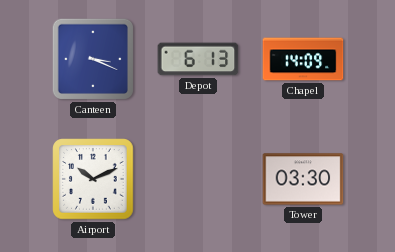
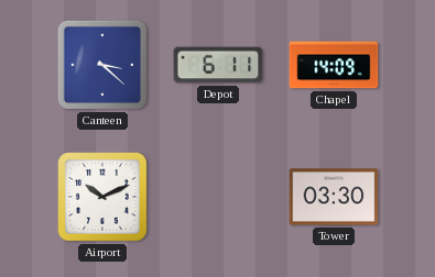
Canteen: 3:19 -> 3:22 (102, 65)
Depot: 6:13 -> 6:11 (218, 65)
